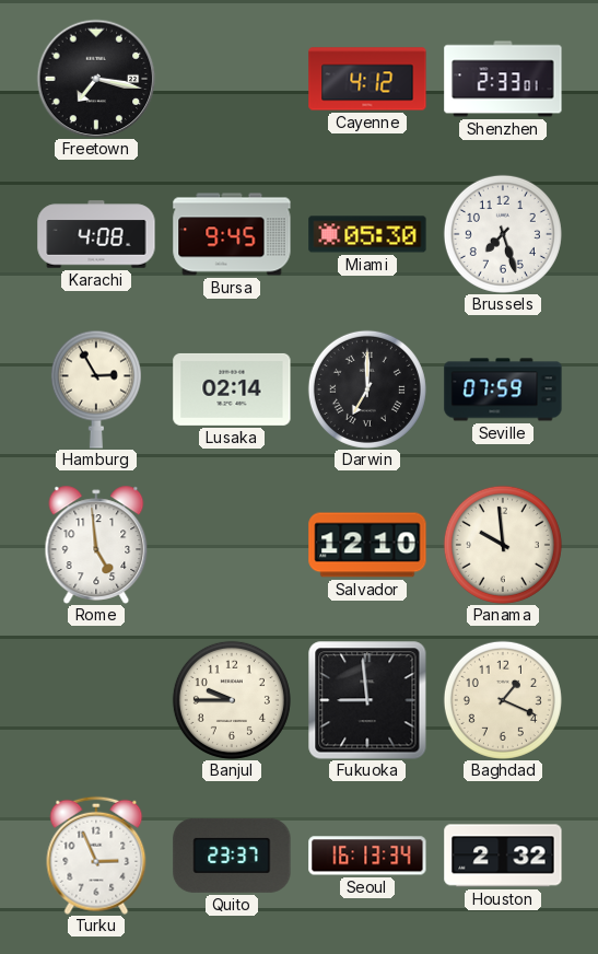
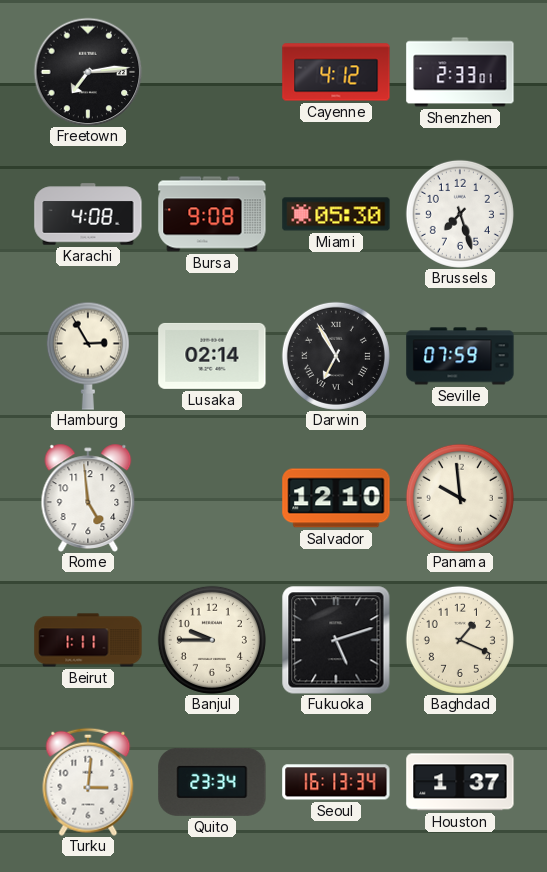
Freetown: 7:17 -> 7:14 (88, 72)
Bursa: 9:45 -> 9:08 (212, 214)
Darwin: 7:00 -> 6:55 (336, 356)
Beirut: none -> 1:11 (88, 640)
Fukuoka: 8:59 -> 5:12 (336, 640)
Turku: 2:56 -> 3:01 (88, 782)
Quito: 23:37 -> 23:34 (212, 782)
Houston: 2:32 -> 1:37 (460, 782)
